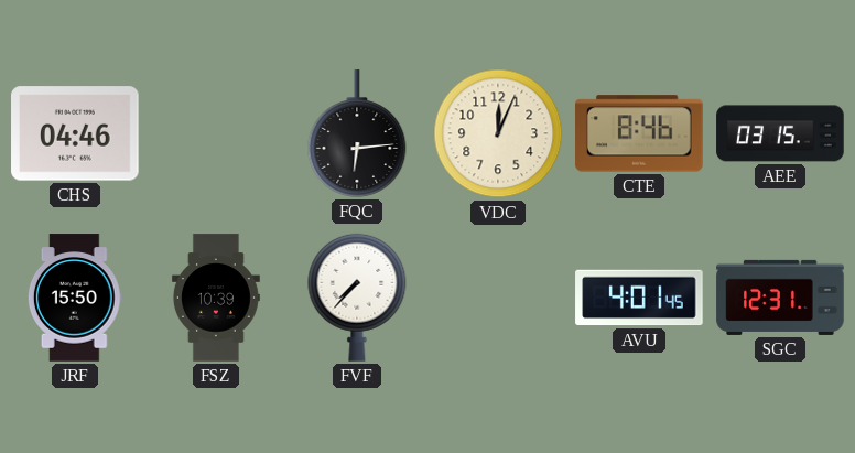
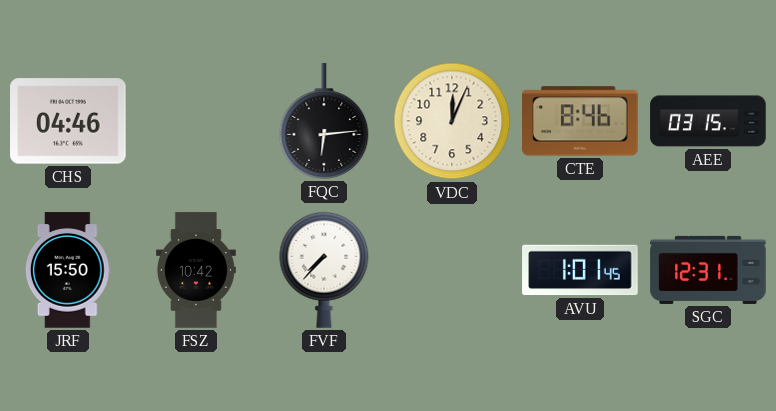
FSZ: 10:39 -> 10:42 (196, 270)
AVU: 4:01 -> 1:01 (580, 270)
